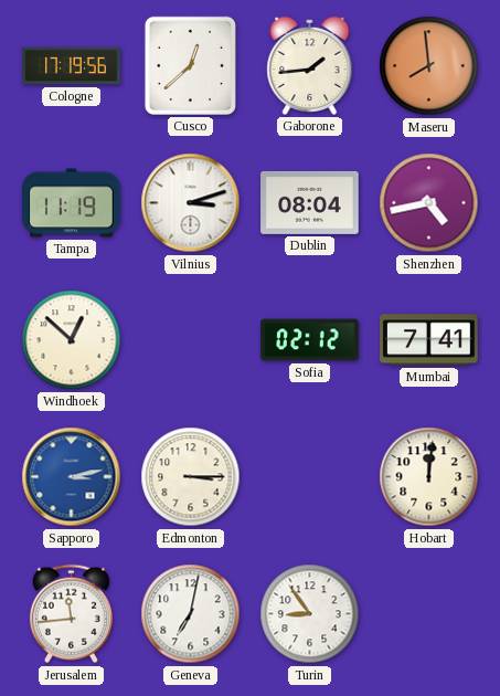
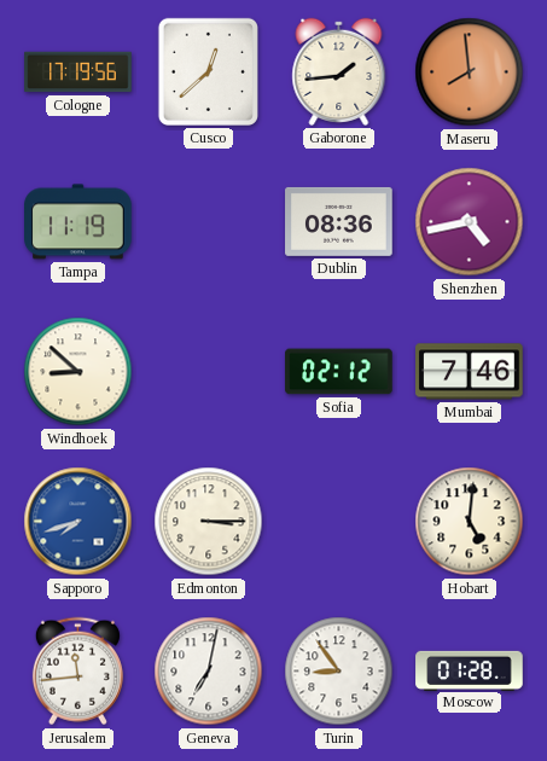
Vilnius: 3:12 -> none (191, 203)
Dublin: 08:04 -> 08:36 (339, 221)
Windhoek: 12:52 -> 8:52 (78, 372)
Mumbai: 7:41 -> 7:46 (470, 372)
Sapporo: 3:13 -> 7:42 (78, 522)
Hobart: 12:01 -> 5:01 (470, 522)
Moscow: none -> 01:28 (470, 670)
